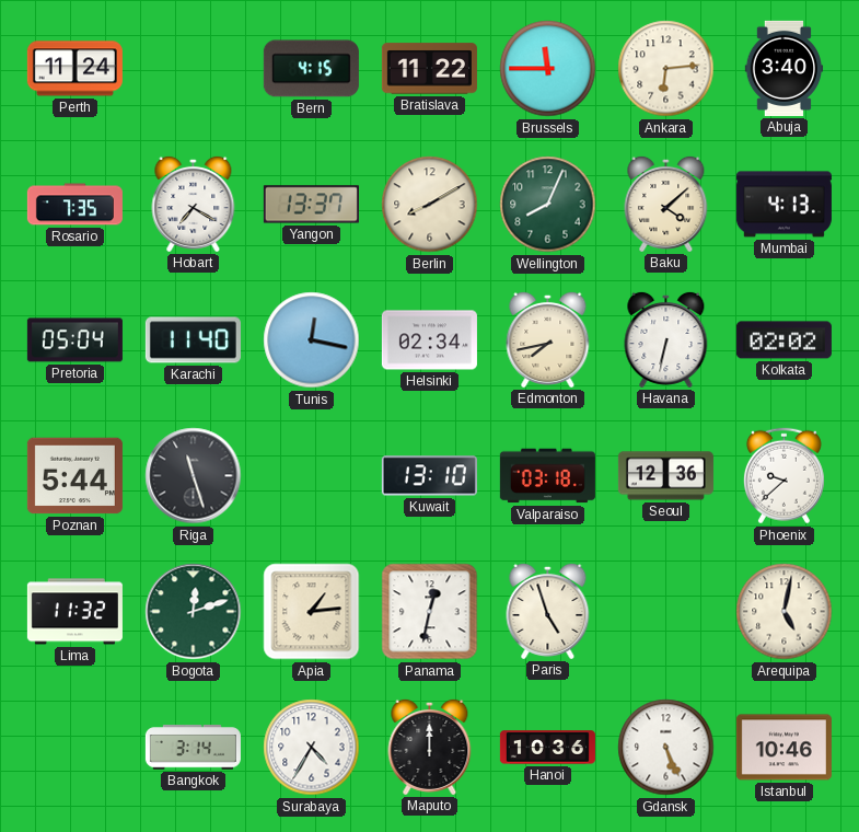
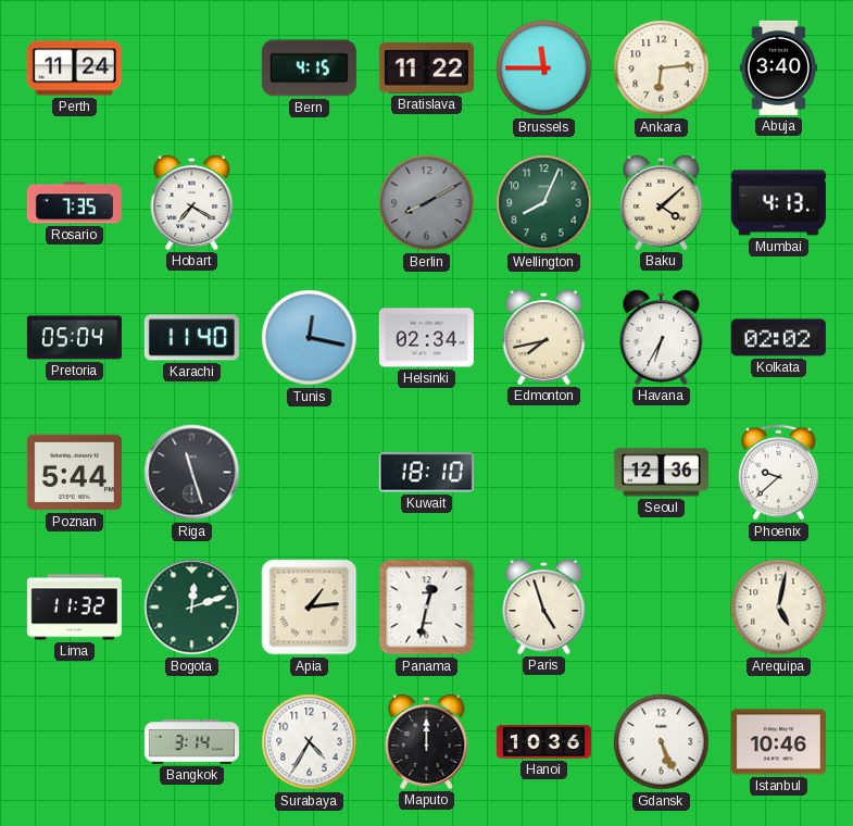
Yangon: 13:37 -> none (311, 205)
Berlin dial: cream -> grey (427, 203)
Havana: 6:32 -> 6:35 (662, 337)
Kuwait: 13:10 -> 18:10 (426, 473)
Valparaiso: 03:18 -> none (547, 476)
